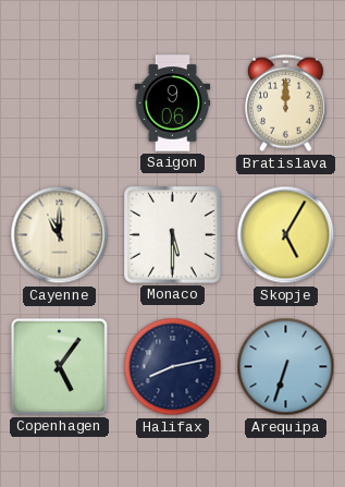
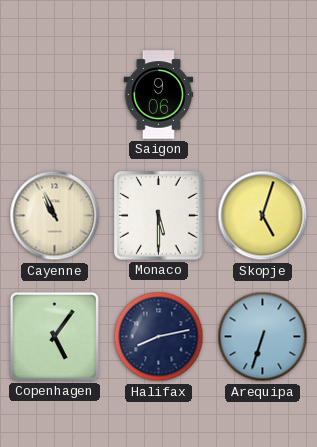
Bratislava: 12:00 -> none (285, 104)
Cayenne: 11:00 -> 10:56 (55, 216)
Skopje: 5:05 -> 5:03 (263, 216)
